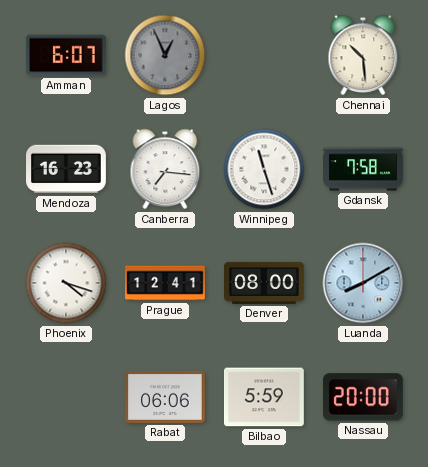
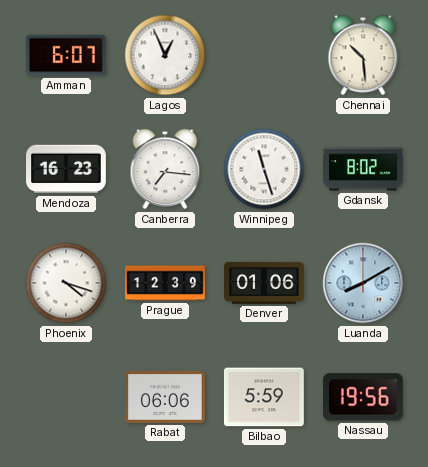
Lagos dial: grey -> white (165, 55)
Gdansk: 7:58 -> 8:02 (364, 169)
Prague: 12:41 -> 12:39 (165, 283)
Denver: 08:00 -> 01:06 (265, 283)
Nassau: 20:00 -> 19:56 (363, 397)
